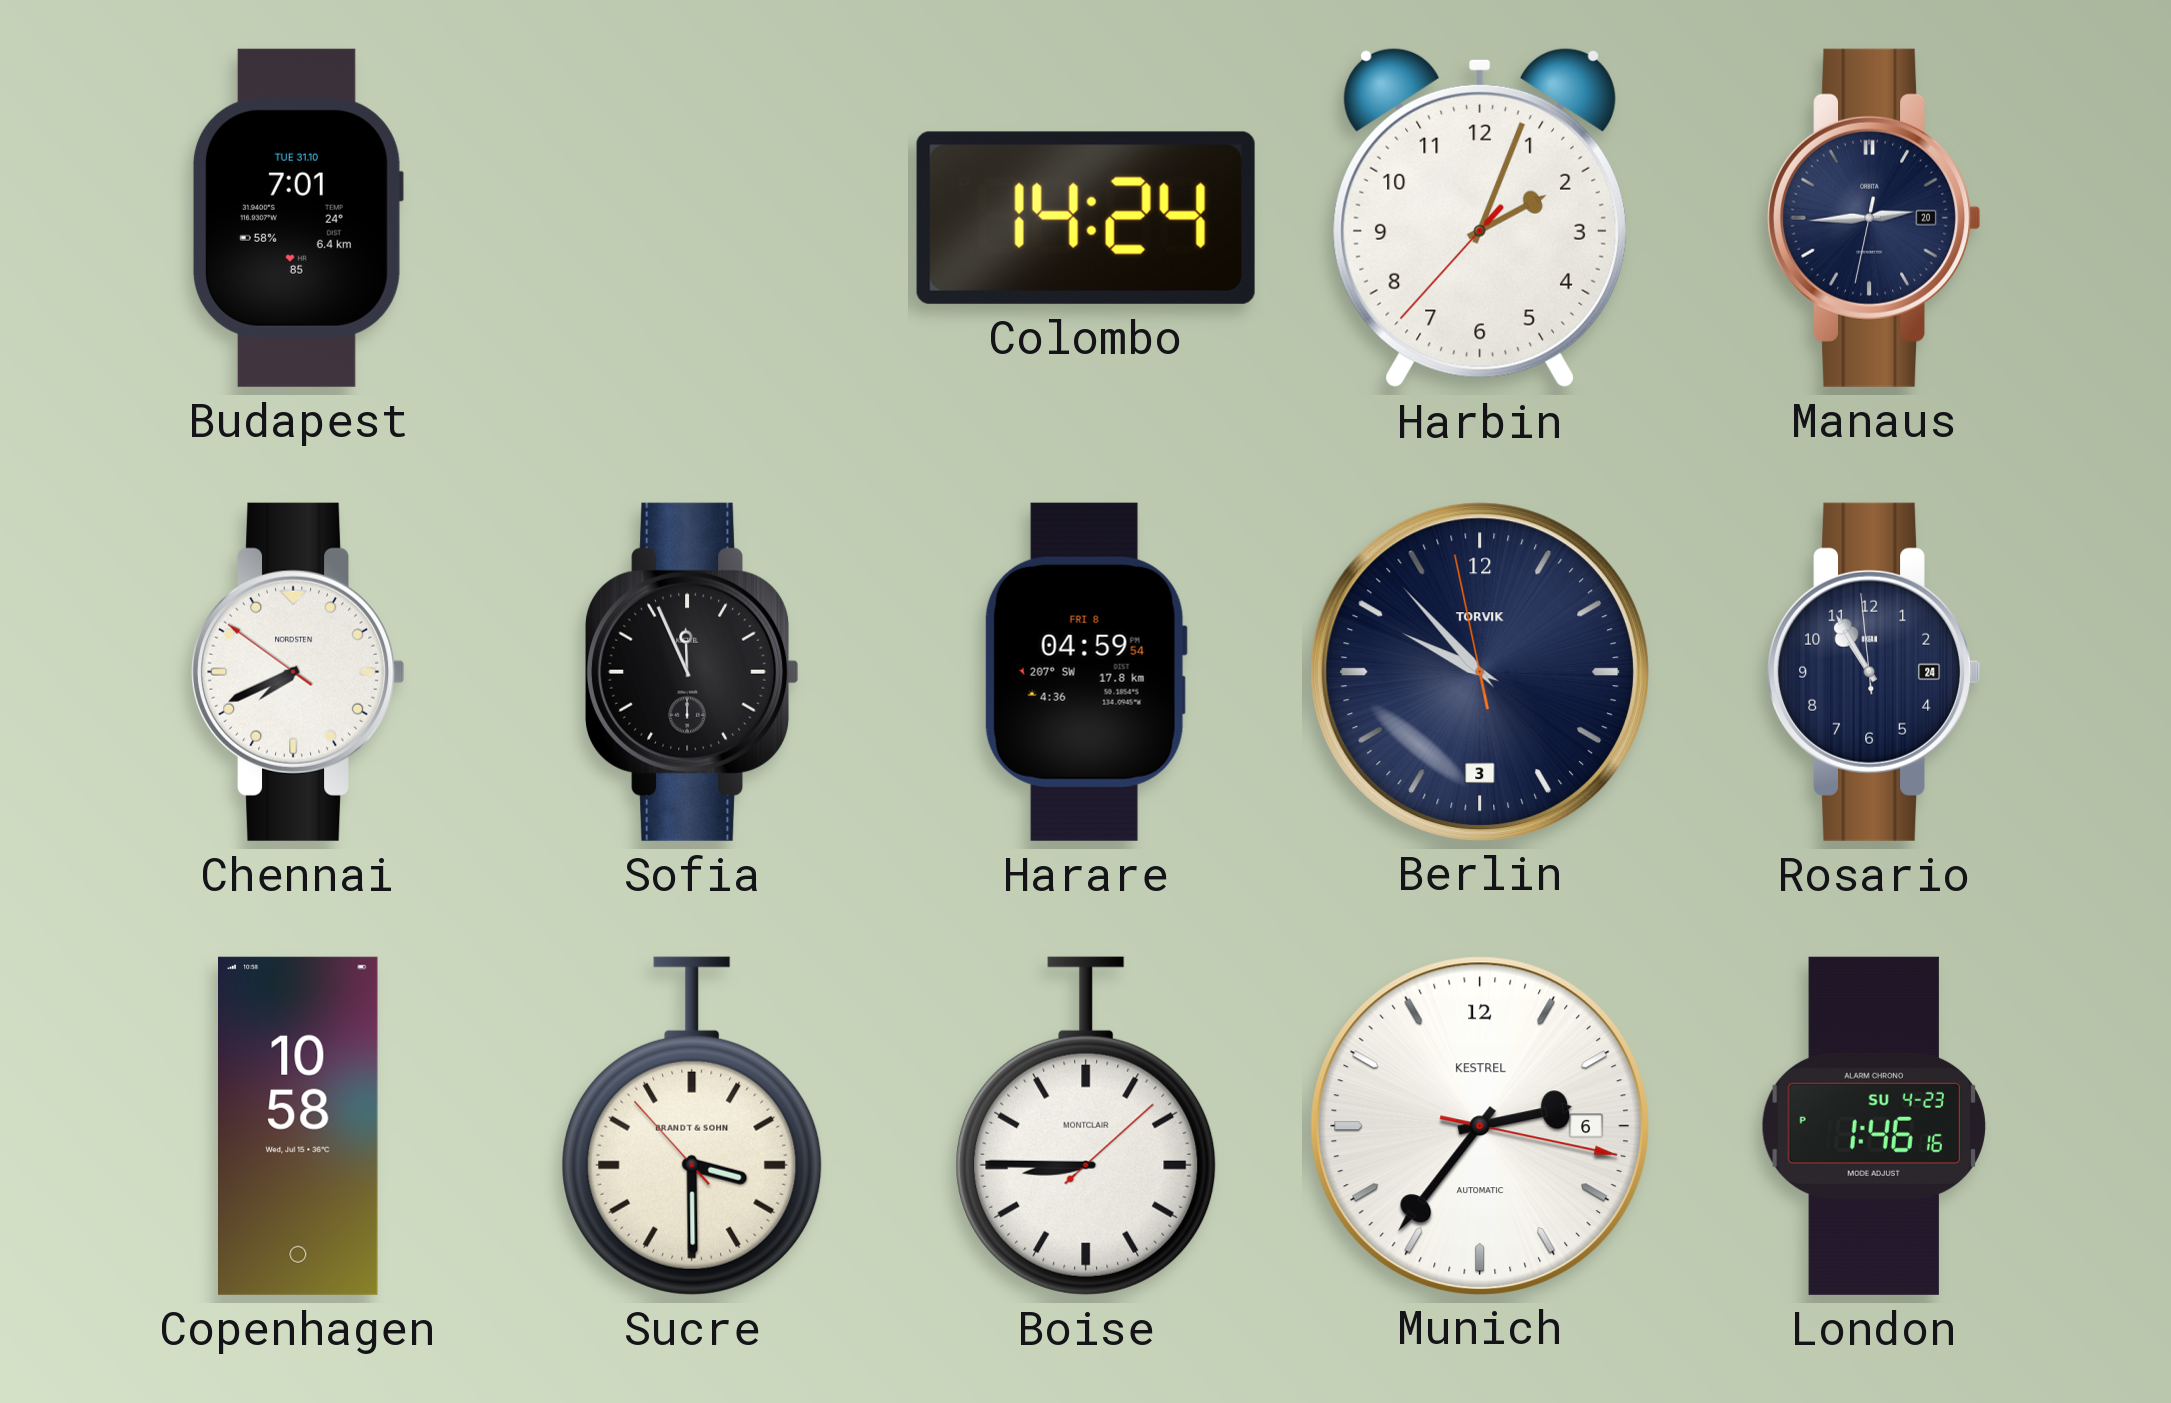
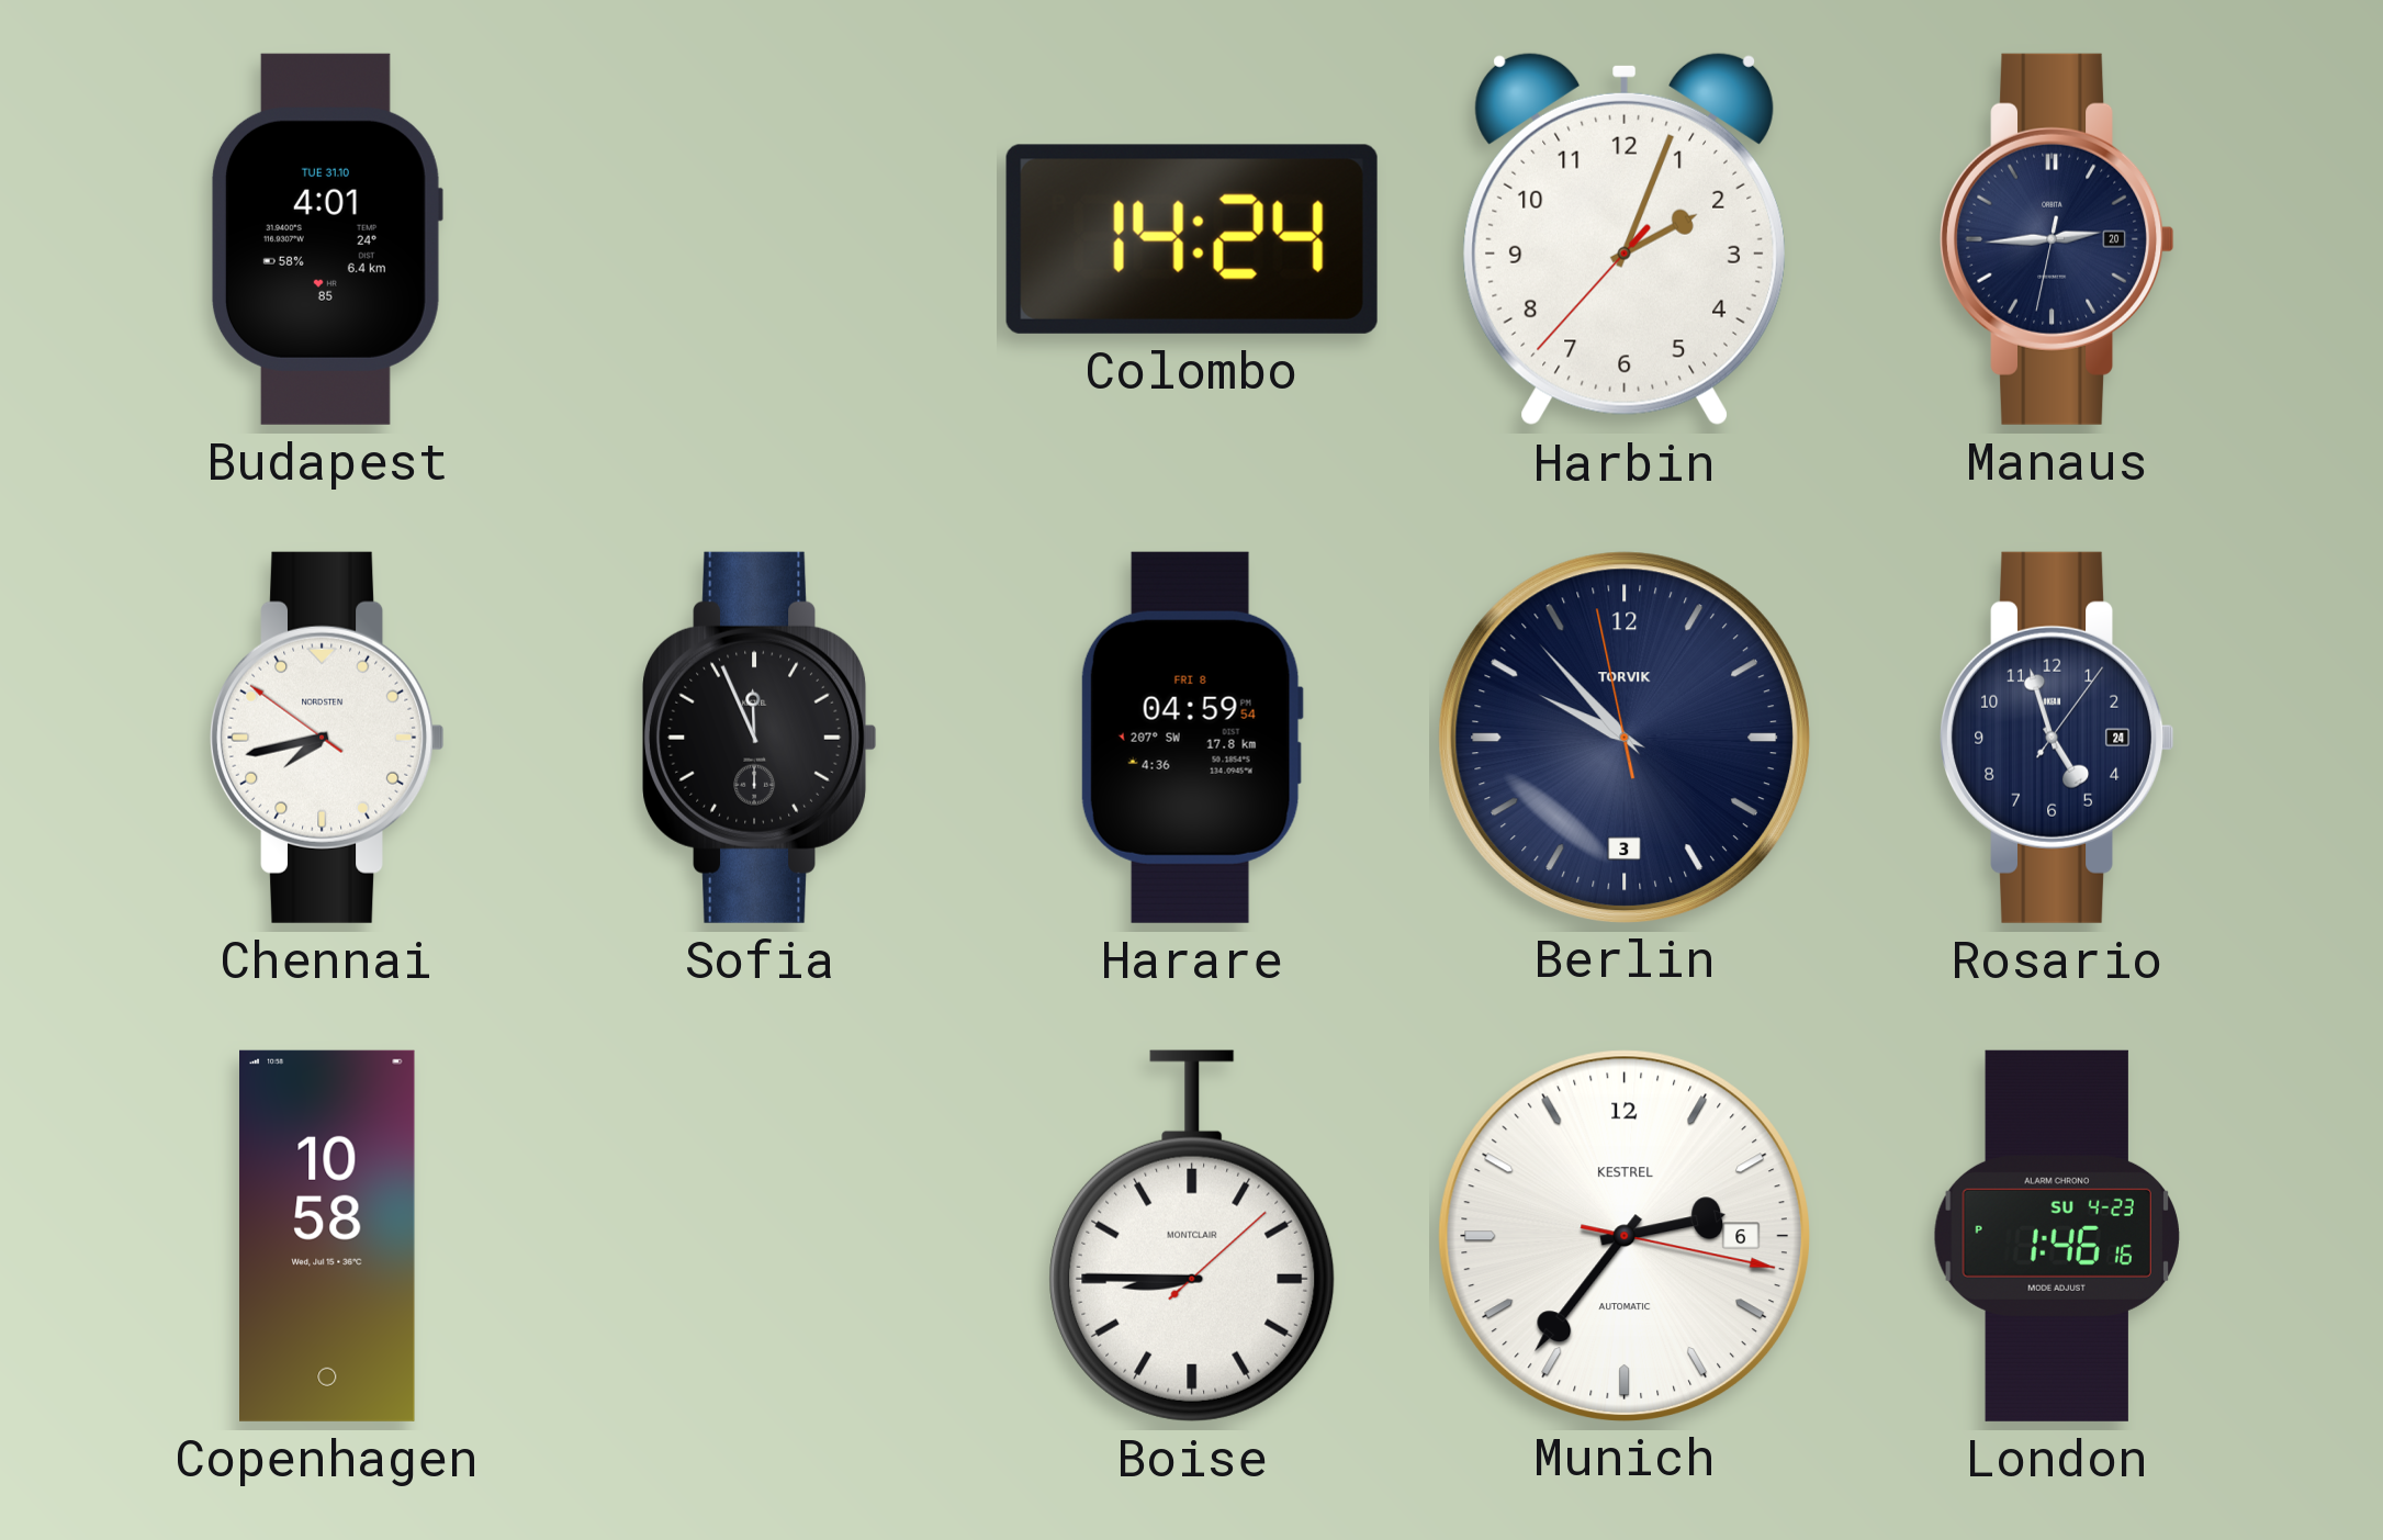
Budapest: 7:01 -> 4:01 (326, 239)
Chennai: 7:40 -> 7:42 (327, 738)
Rosario: 10:54 -> 4:57 (2057, 738)
Sucre: 3:29 -> none (692, 1126)
